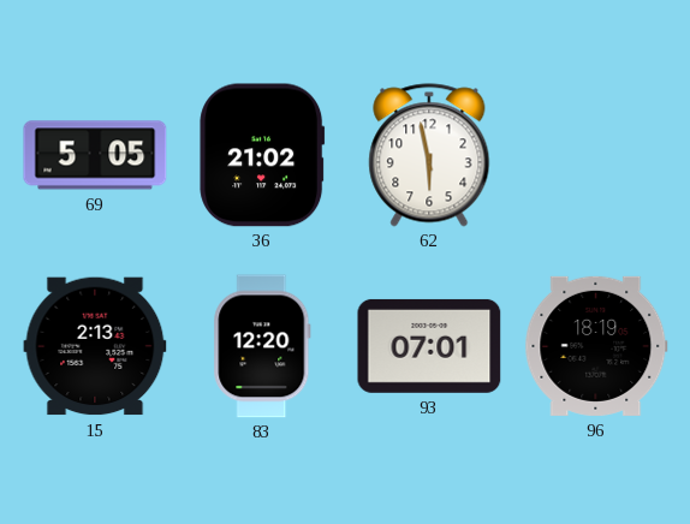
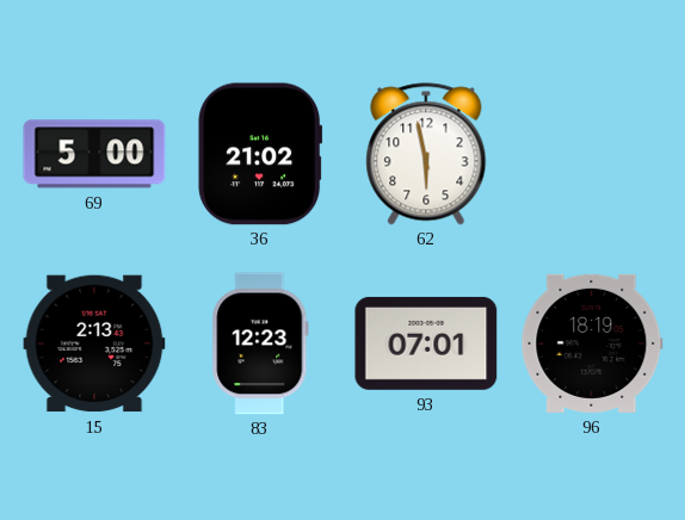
69: 5:05 -> 5:00 (94, 154)
83: 12:20 -> 12:23 (260, 343)
